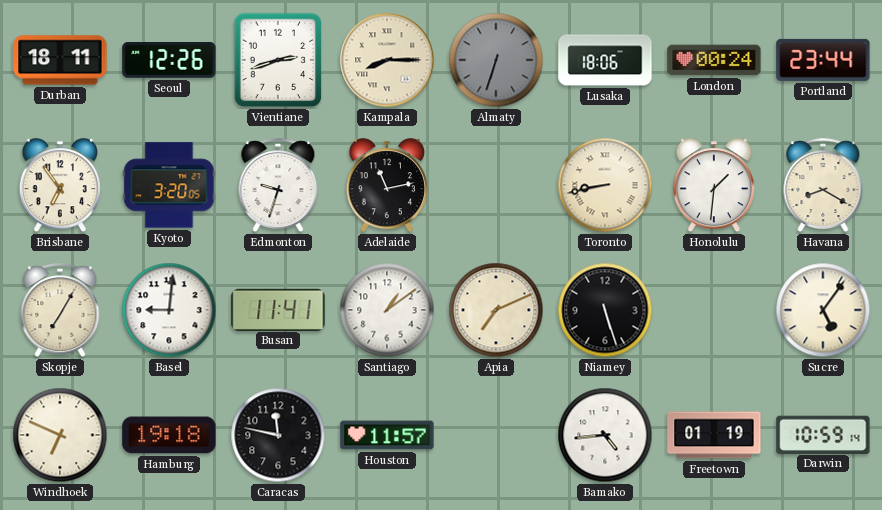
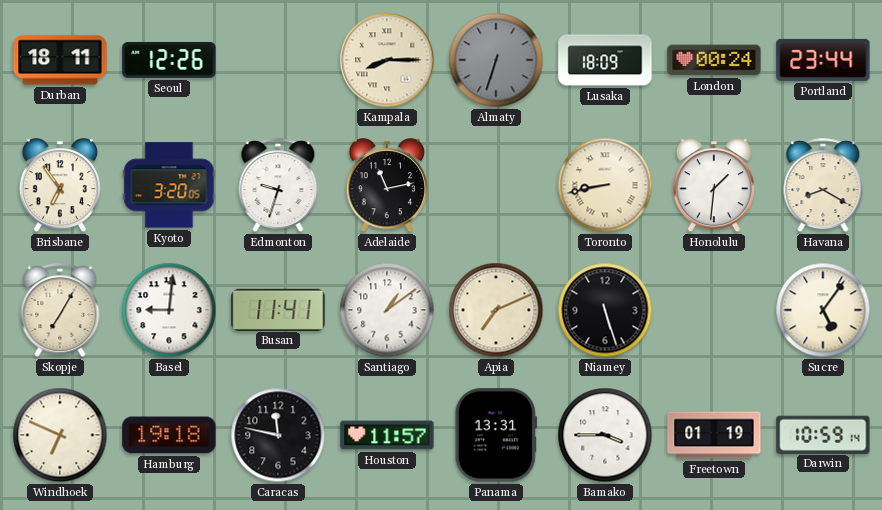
Vientiane: 2:42 -> none (278, 60)
Lusaka: 18:06 -> 18:09 (605, 60)
Panama: none -> 13:31 (496, 435)
Bamako: 4:44 -> 3:45 (605, 435)
